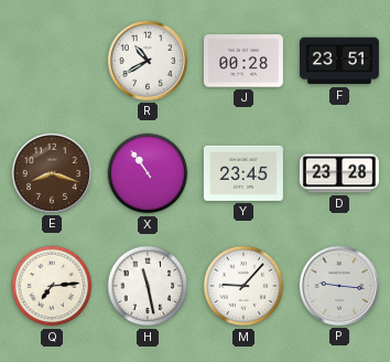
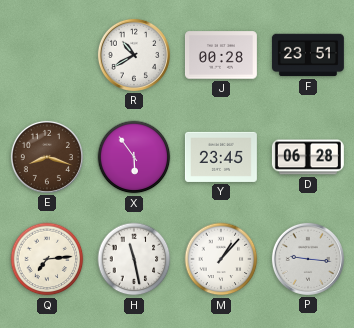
X: 10:54 -> 5:54 (134, 157)
D: 23:28 -> 06:28 (308, 157)
M: 9:07 -> 1:07 (221, 259)
